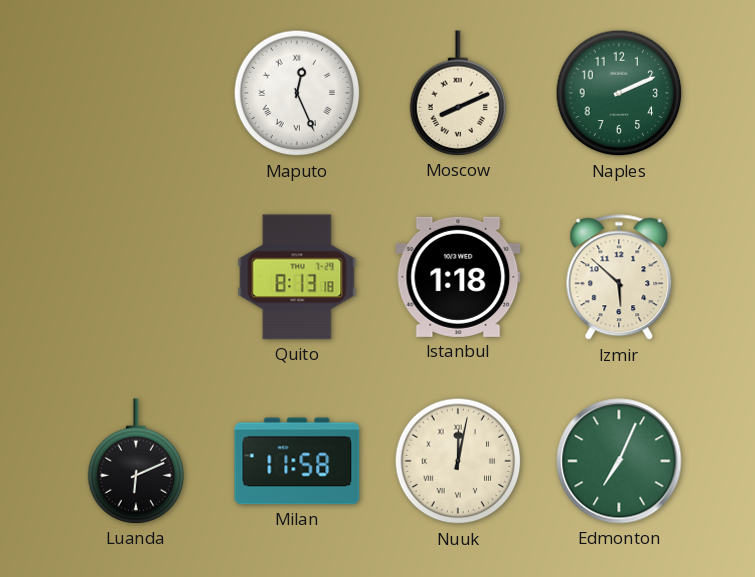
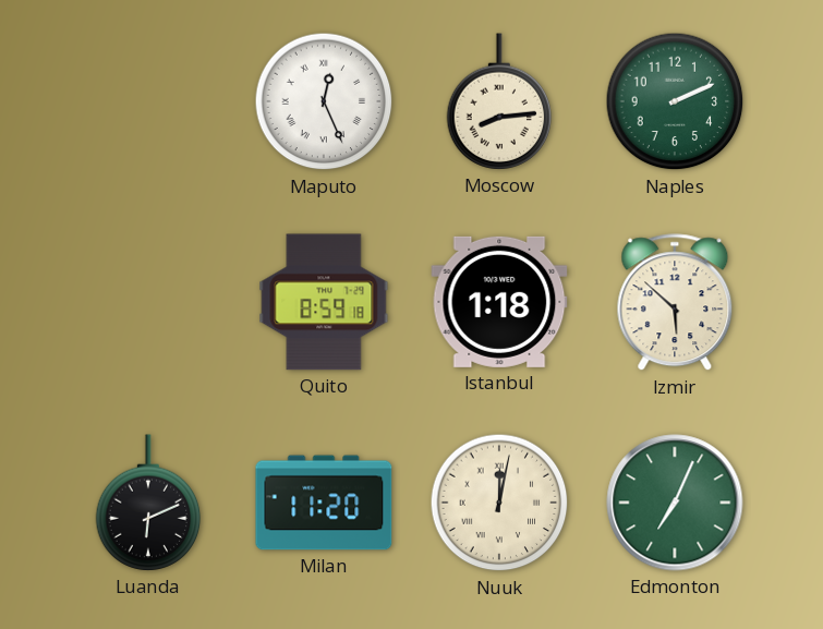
Moscow: 8:11 -> 8:14 (499, 101)
Quito: 8:13 -> 8:59 (324, 302)
Milan: 11:58 -> 11:20 (324, 503)
